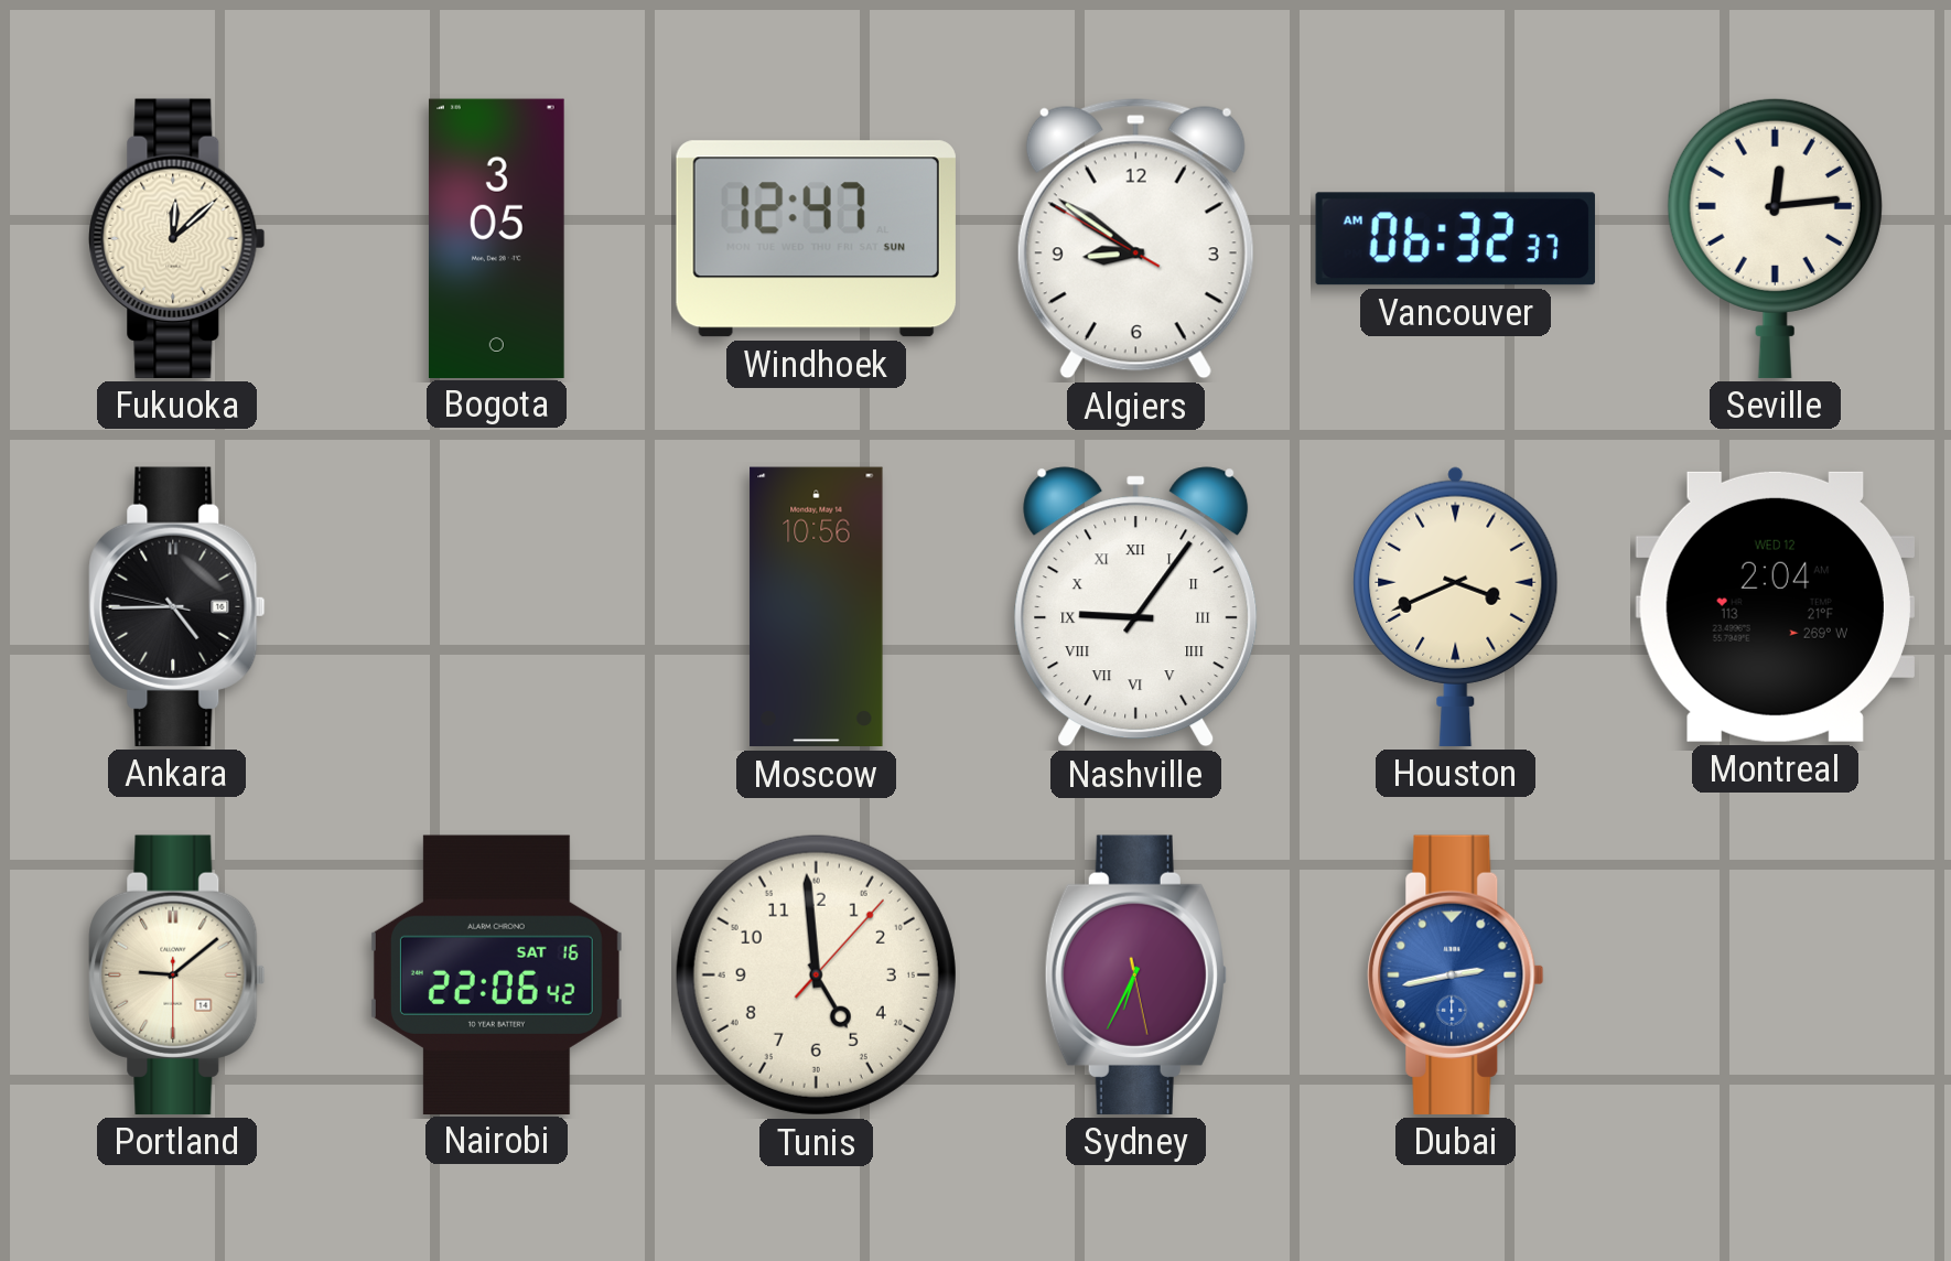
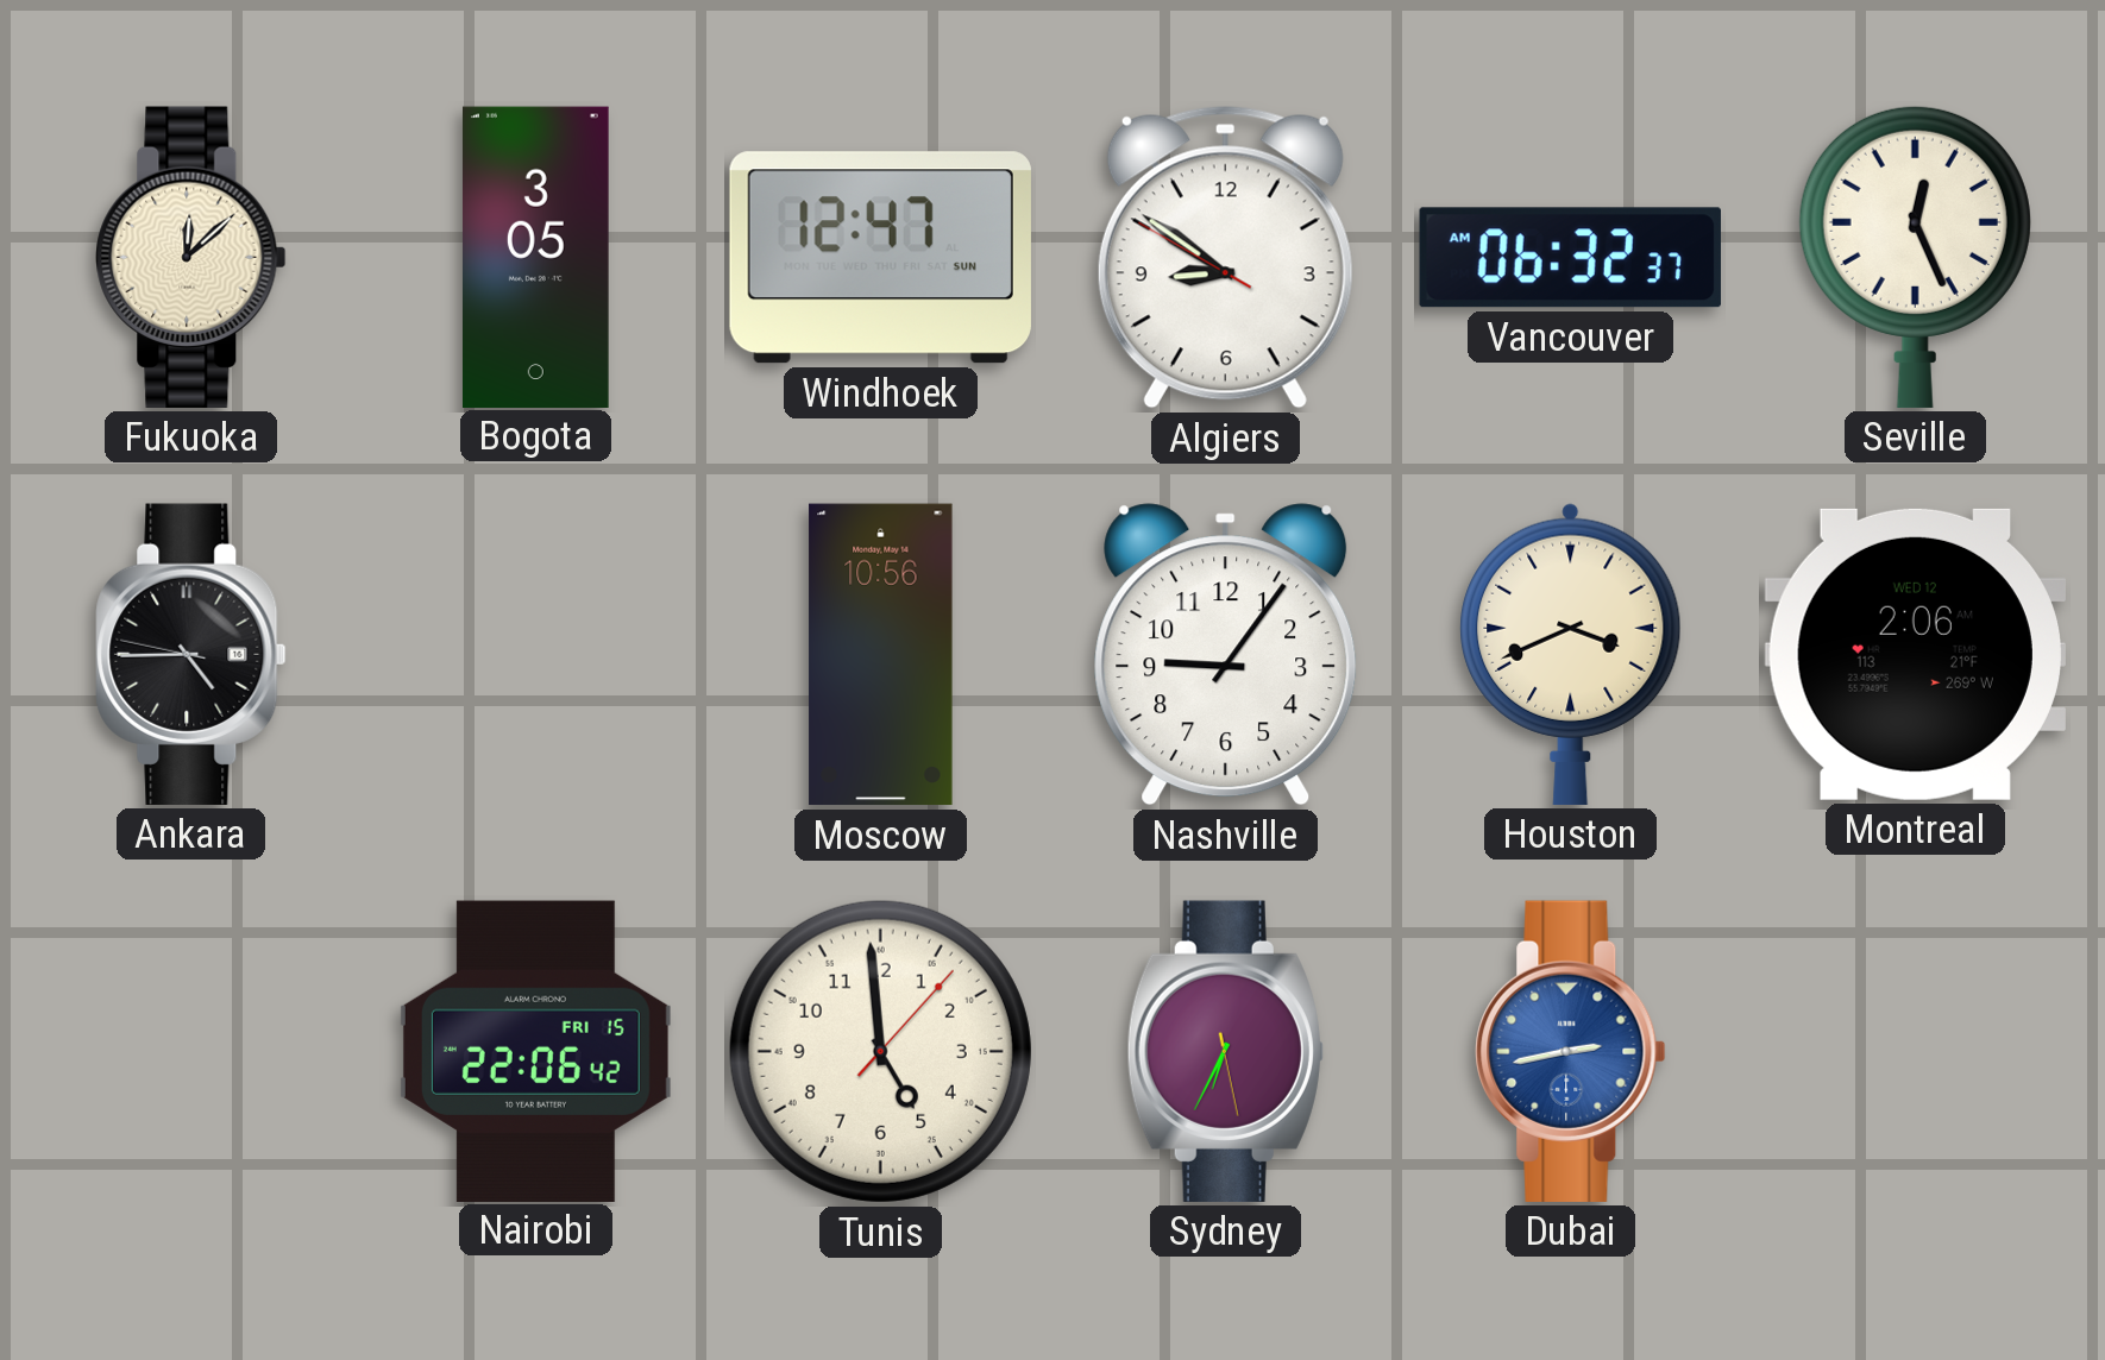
Seville: 12:14 -> 12:26 (1915, 257)
Nashville numerals: Roman -> Arabic (1226, 655)
Montreal: 2:04 -> 2:06 (1915, 654)
Portland: 9:08 -> none (177, 974)
Nairobi date: SAT 16 -> FRI 15 (535, 1051)
